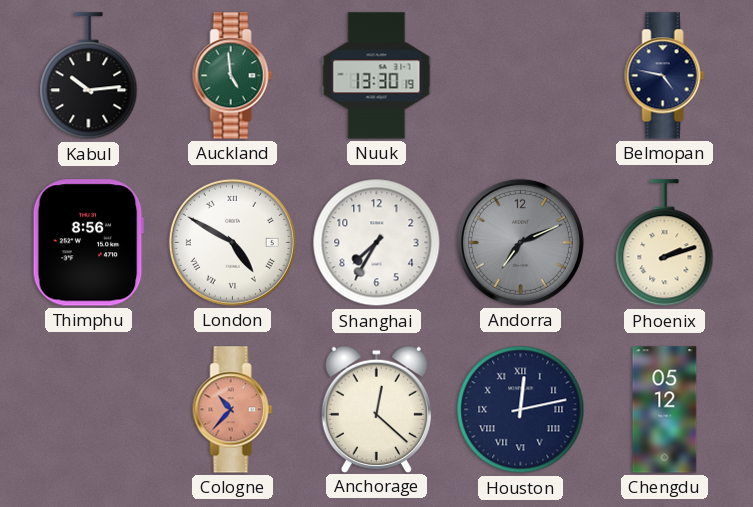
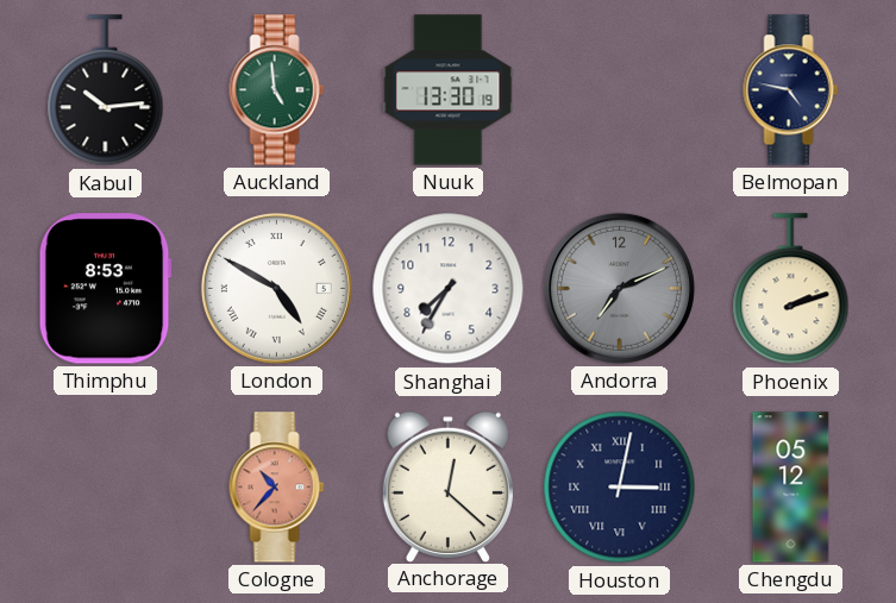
Thimphu: 8:56 -> 8:53 (105, 289)
Houston: 12:13 -> 3:02 (620, 488)
